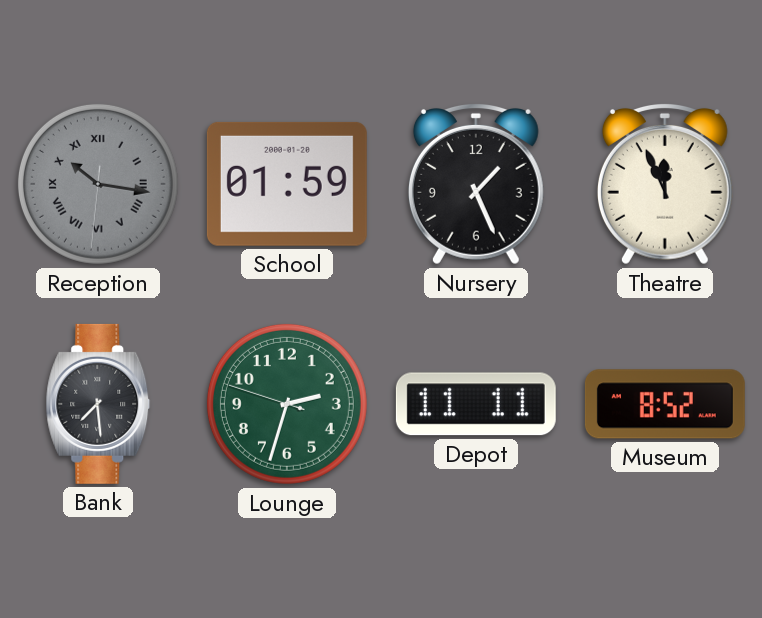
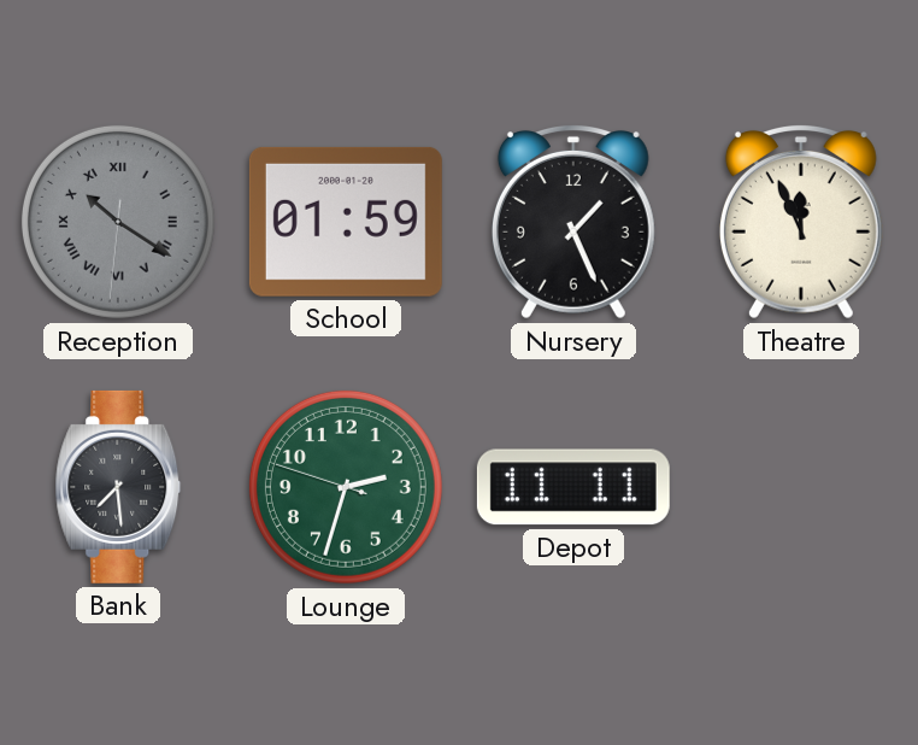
Reception: 10:16 -> 10:20 (118, 222)
Museum: 8:52 -> none (665, 404)
